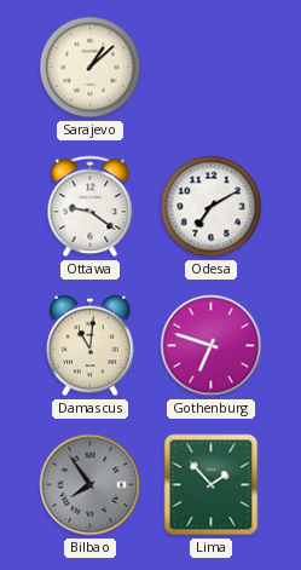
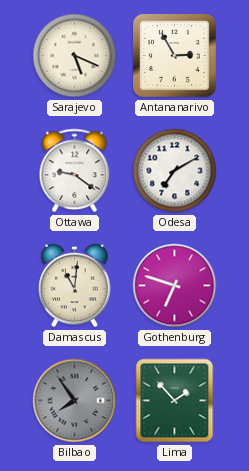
Sarajevo: 1:08 -> 5:19 (75, 56)
Antananarivo: none -> 2:55 (174, 55)
